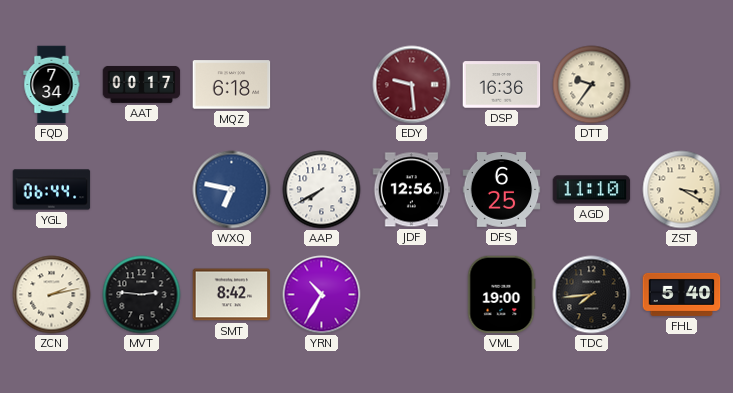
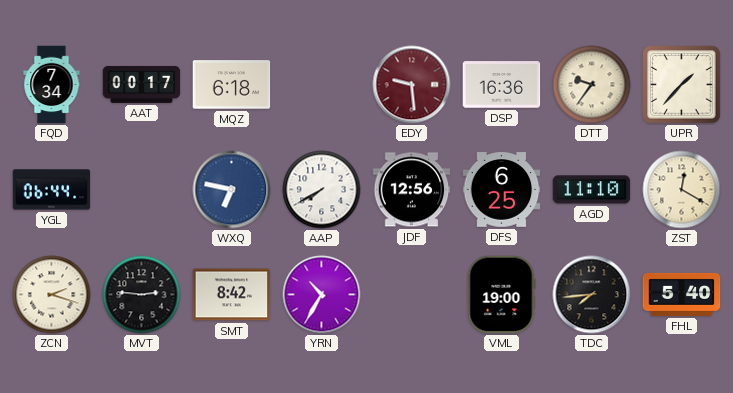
UPR: none -> 1:37 (682, 85)
ZST: 3:20 -> 12:20 (682, 190)
ZCN: 2:13 -> 2:18 (52, 295)
